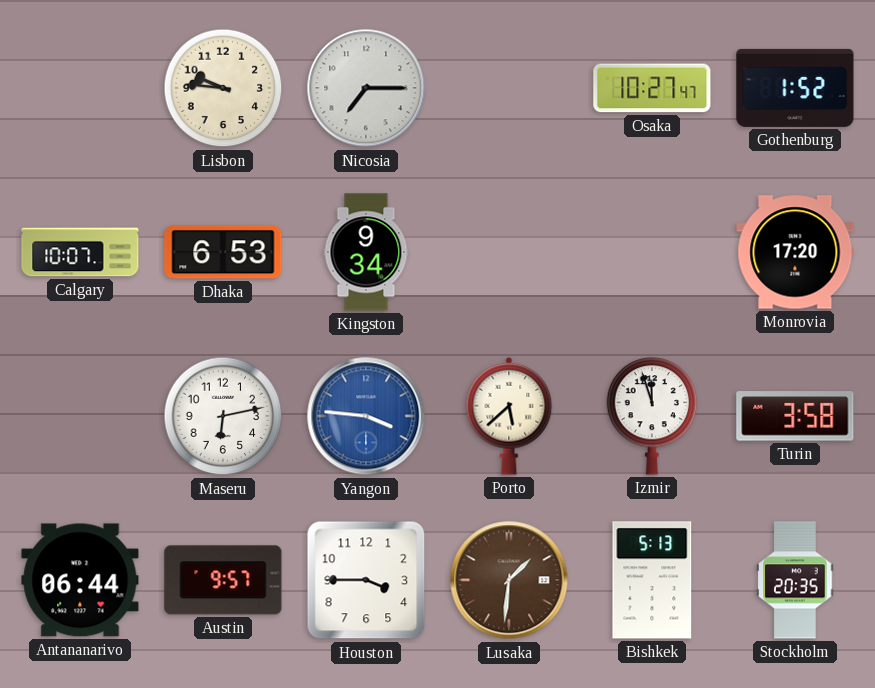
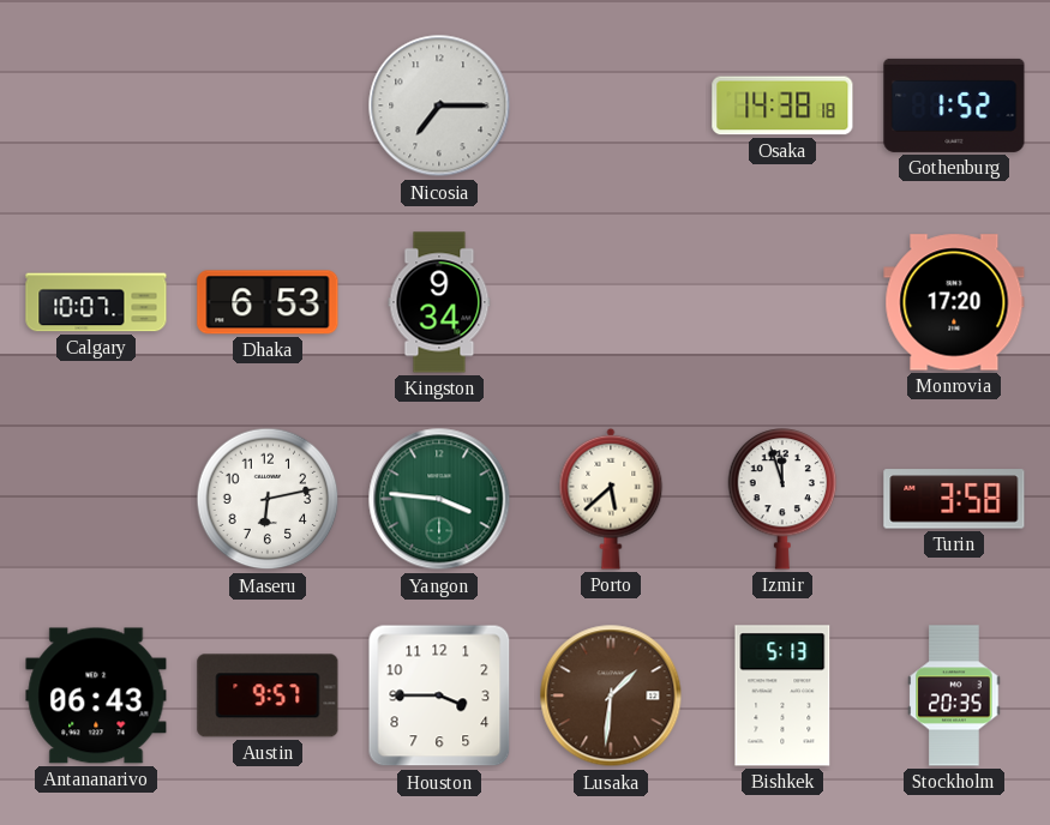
Lisbon: 9:46 -> none (223, 88)
Osaka: 10:27 -> 14:38 (782, 106)
Yangon dial: blue -> green (439, 499)
Antananarivo: 06:44 -> 06:43 (96, 695)
